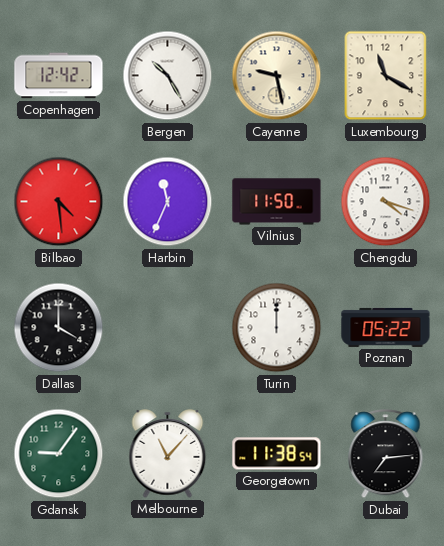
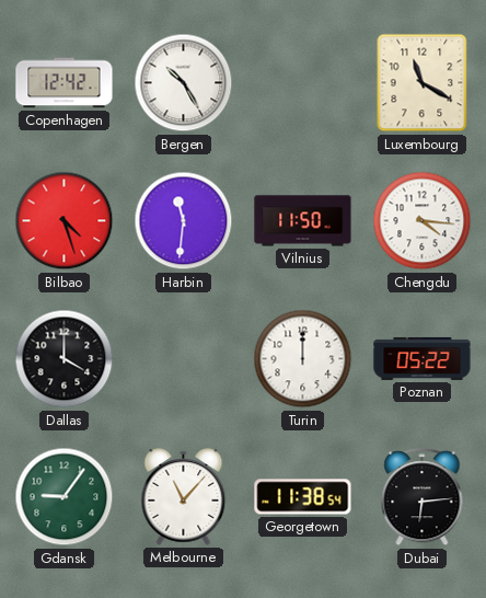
Cayenne: 9:28 -> none (277, 76)
Bilbao: 4:29 -> 4:27 (65, 221)
Harbin: 11:34 -> 11:31 (184, 221)
Chengdu: 4:18 -> 4:16 (423, 221)
Dubai: 7:14 -> 6:14 (423, 497)
